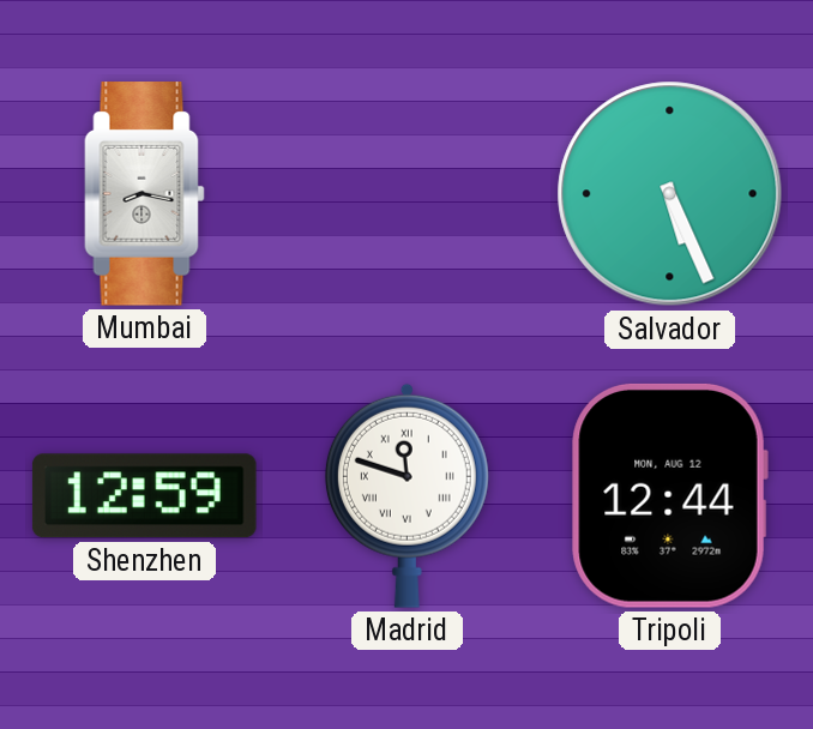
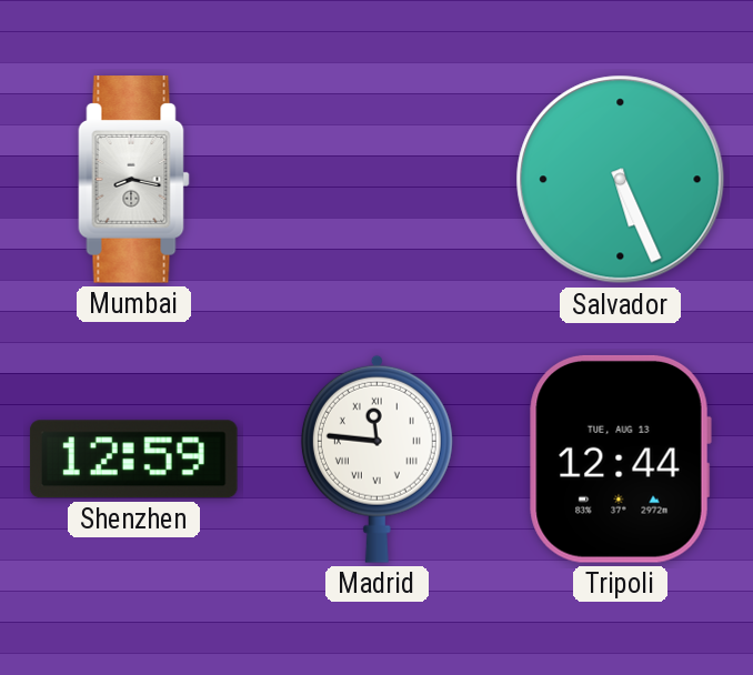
Madrid: 11:48 -> 11:46 (376, 459)
Tripoli date: MON, AUG 12 -> TUE, AUG 13 (620, 459)
